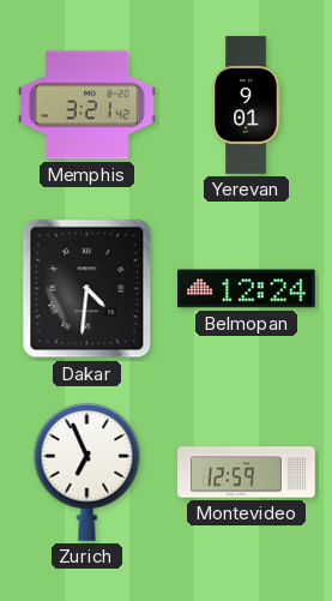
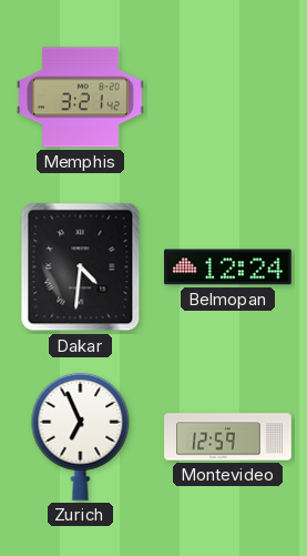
Yerevan: 9:01 -> none (246, 106)
